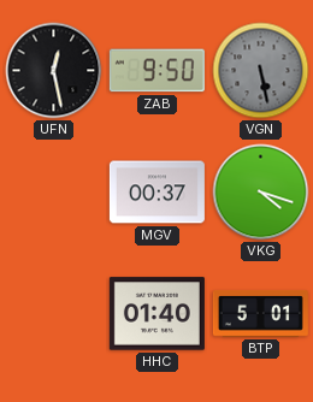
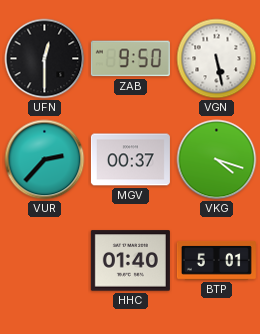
UFN: 12:28 -> 12:30 (45, 59)
VGN dial: grey -> white (217, 59)
VUR: none -> 2:37 (45, 160)
